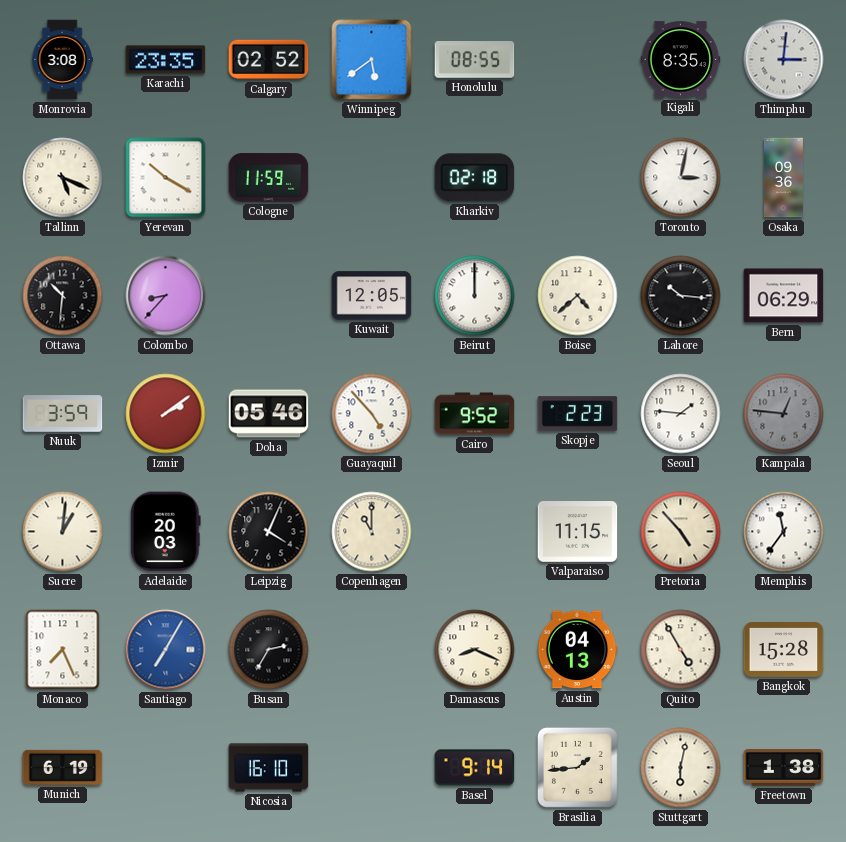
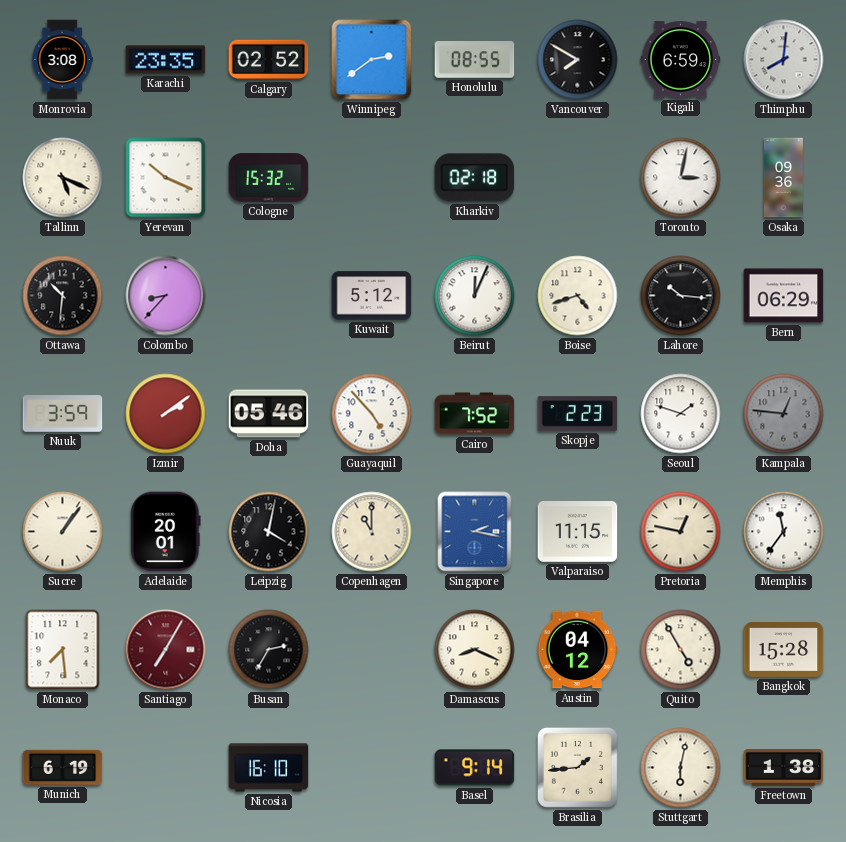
Winnipeg: 5:39 -> 2:39 (372, 60)
Vancouver: none -> 7:50 (578, 60)
Kigali: 8:35 -> 6:59 (681, 60)
Thimphu: 3:01 -> 8:01 (784, 60)
Yerevan: 10:20 -> 10:19 (166, 178)
Cologne: 11:59 -> 15:32 (269, 178)
Kuwait: 12:05 -> 5:12 (372, 296)
Beirut: 12:00 -> 12:04 (475, 296)
Boise: 4:38 -> 4:42 (578, 296)
Cairo: 9:52 -> 7:52 (475, 414)
Seoul: 1:46 -> 1:48 (681, 414)
Sucre: 1:01 -> 1:06 (63, 532)
Adelaide: 20:03 -> 20:01 (166, 532)
Leipzig: 4:04 -> 4:02 (269, 532)
Singapore: none -> 2:17 (475, 532)
Pretoria: 4:53 -> 12:47 (681, 532)
Monaco: 7:26 -> 7:29 (63, 650)
Santiago dial: blue -> burgundy (166, 650)
Austin: 04:13 -> 04:12 (577, 650)
